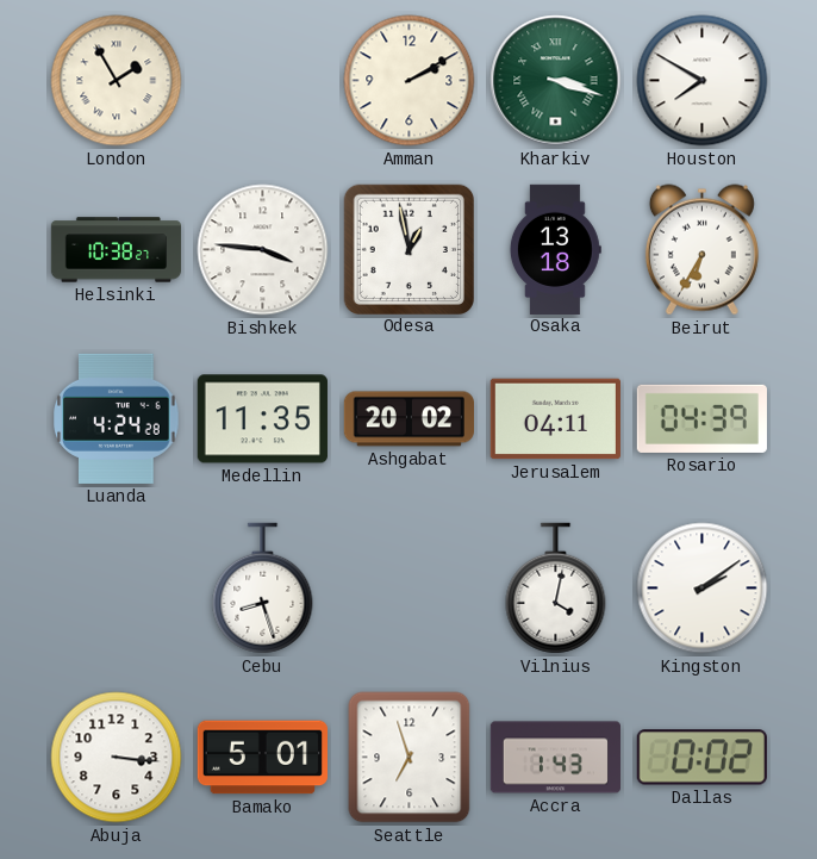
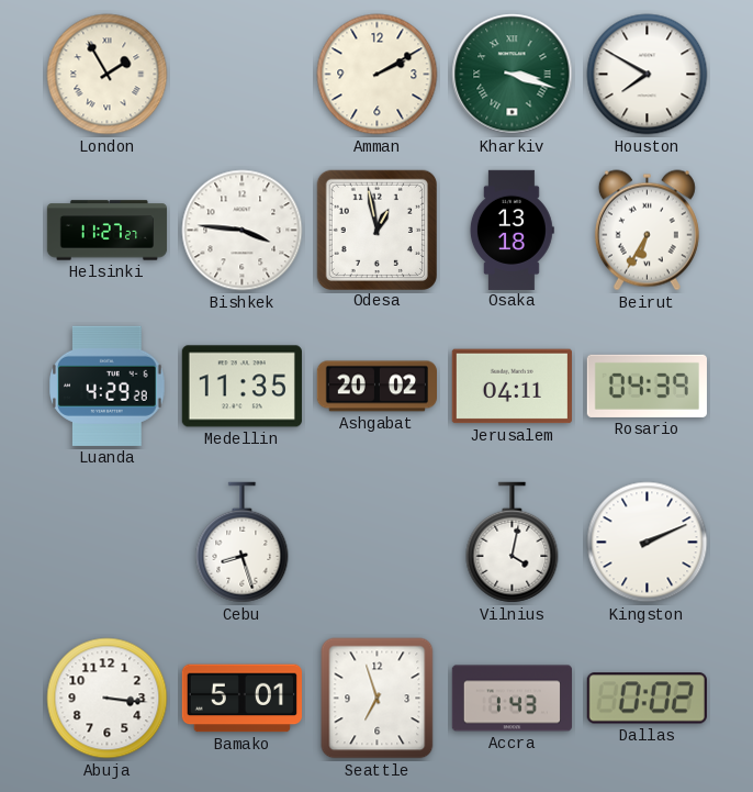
Helsinki: 10:38 -> 11:27 (108, 231)
Luanda: 4:24 -> 4:29 (108, 386)
Kingston: 2:09 -> 2:11 (648, 543)
